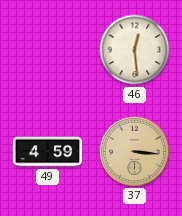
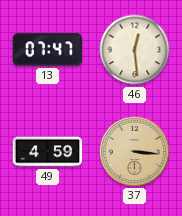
13: none -> 07:47 (48, 50)
